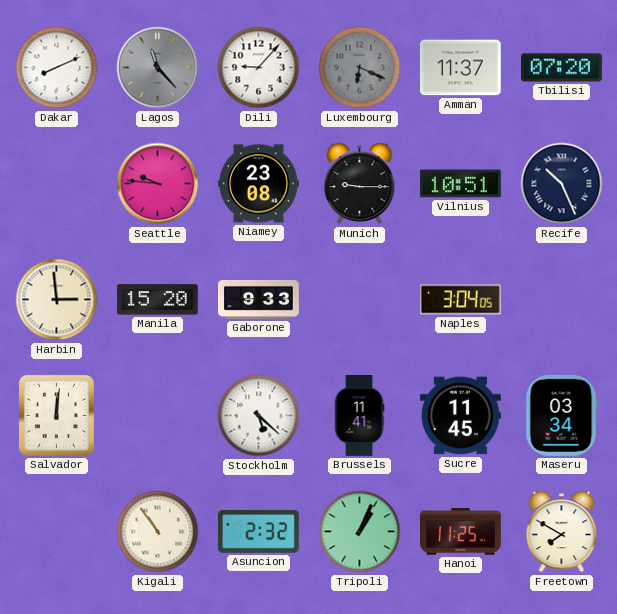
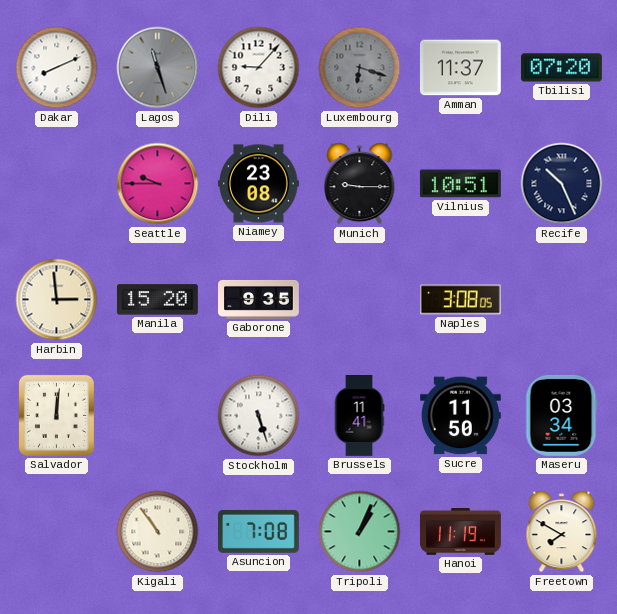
Lagos: 11:23 -> 11:27 (158, 68)
Luxembourg: 6:19 -> 6:18 (360, 68)
Seattle: 9:46 -> 9:45 (158, 184)
Gaborone: 9:33 -> 9:35 (259, 299)
Naples: 3:04 -> 3:08 (460, 300)
Stockholm: 5:22 -> 5:27 (259, 416)
Sucre: 11:45 -> 11:50 (460, 416)
Asuncion: 2:32 -> 7:08 (258, 531)
Hanoi: 11:25 -> 11:19 (461, 532)
